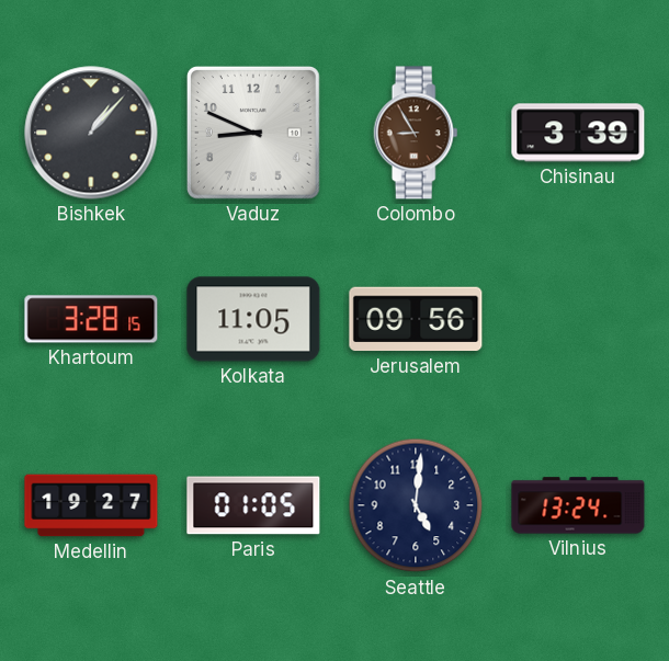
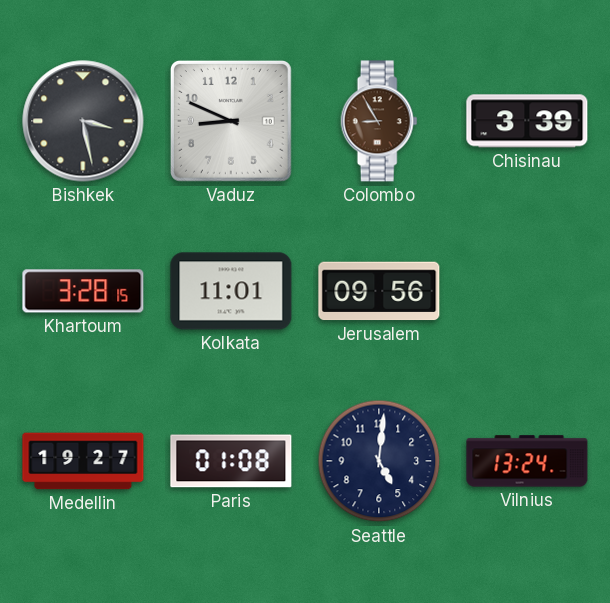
Bishkek: 1:07 -> 3:28 (83, 121)
Kolkata: 11:05 -> 11:01 (231, 291)
Paris: 01:05 -> 01:08 (231, 461)
